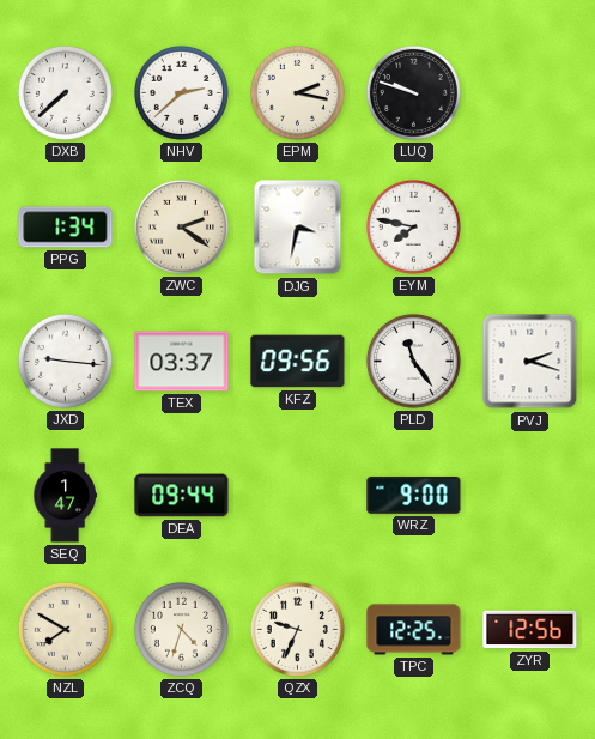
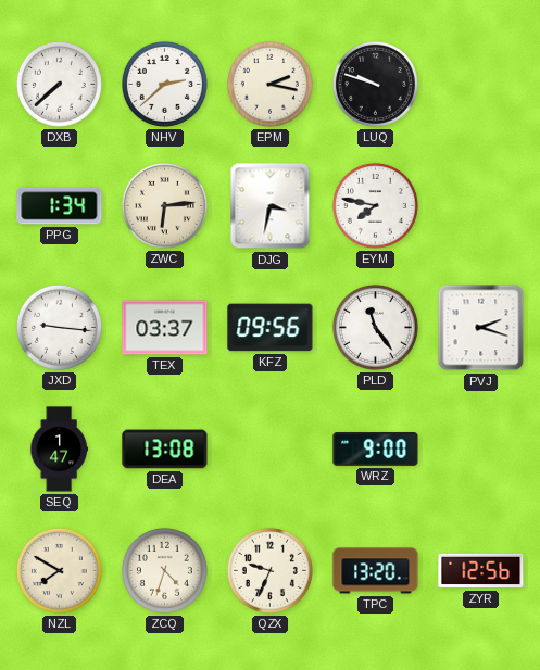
ZWC: 2:21 -> 6:14 (164, 205)
DEA: 09:44 -> 13:08 (165, 450)
TPC: 12:25 -> 13:20 (376, 571)
